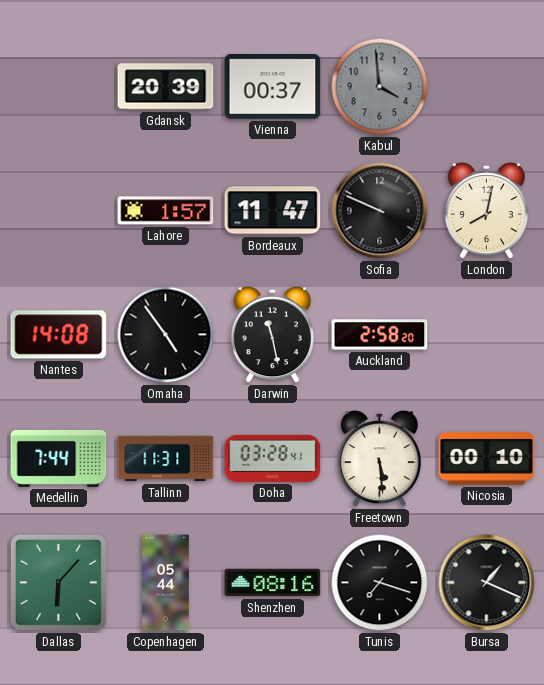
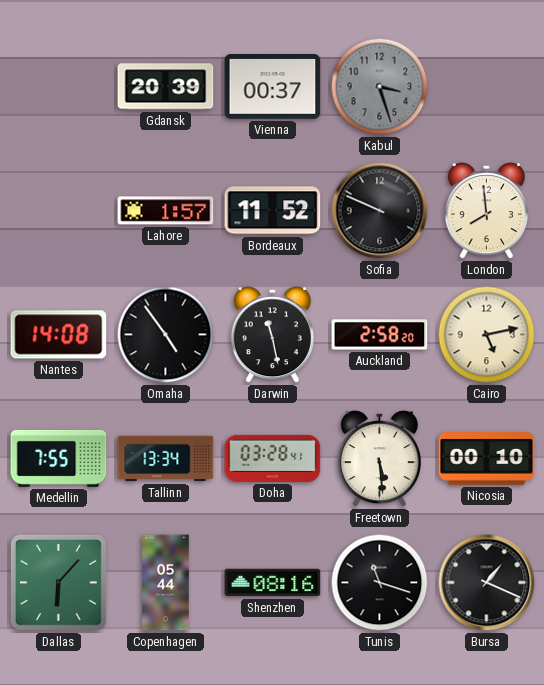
Kabul: 3:59 -> 3:27 (380, 87)
Bordeaux: 11:47 -> 11:52 (273, 211)
London: 8:02 -> 7:59 (486, 211)
Cairo: none -> 5:13 (487, 335)
Medellin: 7:44 -> 7:55 (59, 458)
Tallinn: 11:31 -> 13:34 (166, 459)
Tunis: 7:18 -> 11:18 (380, 583)
